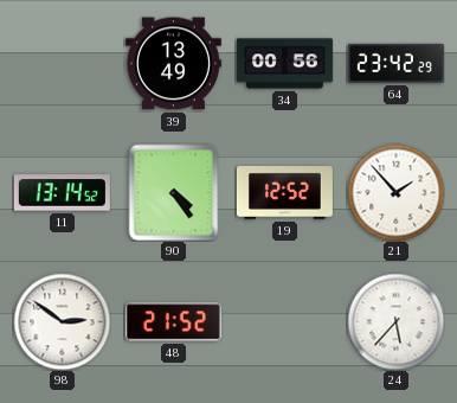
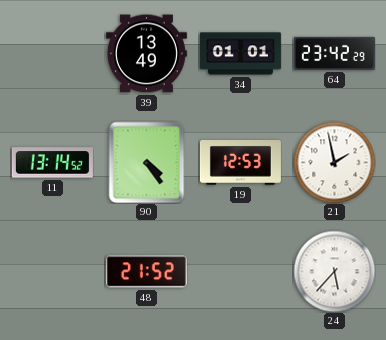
34: 00:56 -> 01:01 (240, 54)
19: 12:52 -> 12:53 (240, 163)
21: 1:53 -> 1:58 (334, 162)
98: 2:51 -> none (62, 321)
